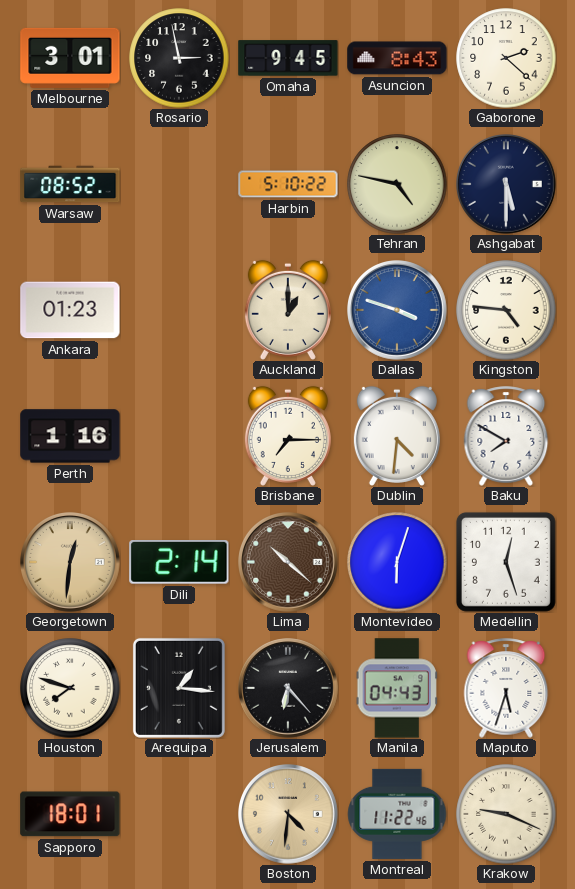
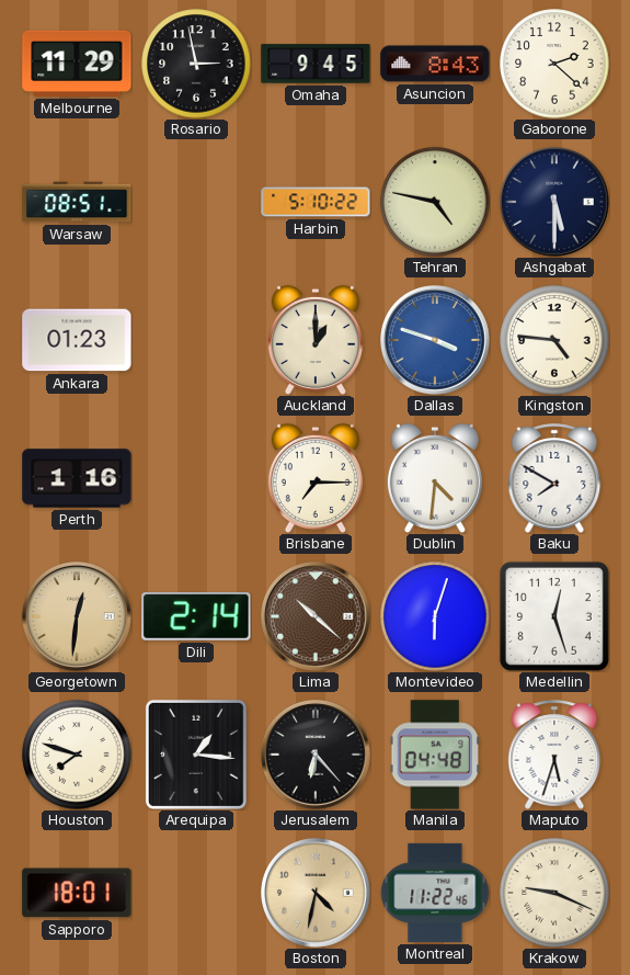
Melbourne: 3:01 -> 11:29 (77, 64)
Warsaw: 08:52 -> 08:51 (77, 202)
Manila: 04:43 -> 04:48 (435, 755)
Boston: 4:31 -> 4:32 (317, 894)
